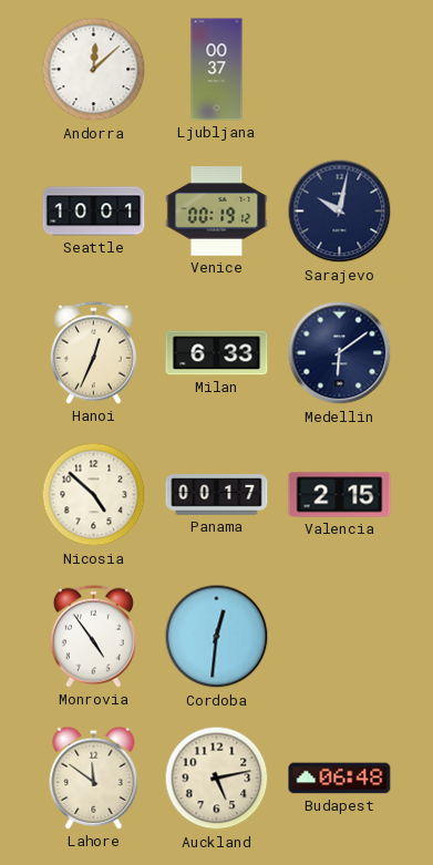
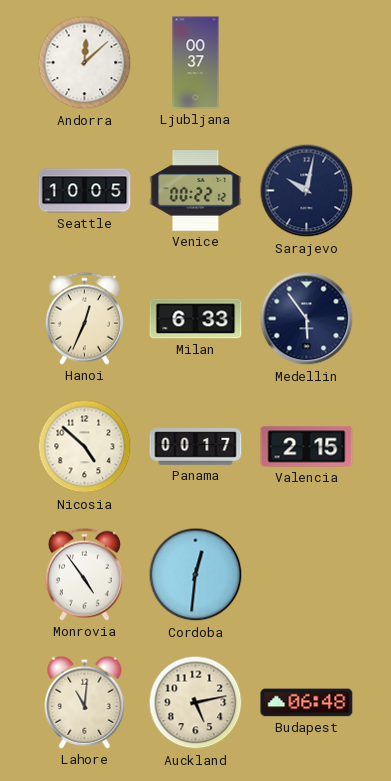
Seattle: 10:01 -> 10:05 (85, 191)
Venice: 00:19 -> 00:22 (196, 191)
Medellin: 6:09 -> 5:54 (307, 319)
Lahore: 11:51 -> 11:01 (85, 702)
